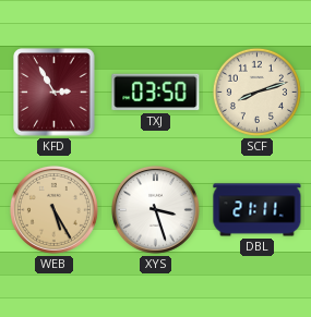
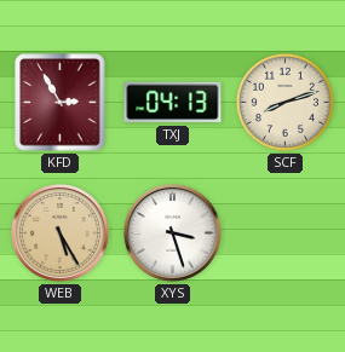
TXJ: 03:50 -> 04:13 (173, 103)
DBL: 21:11 -> none (258, 210)
